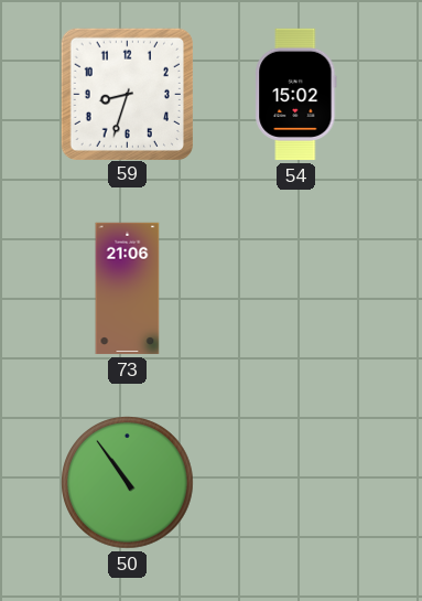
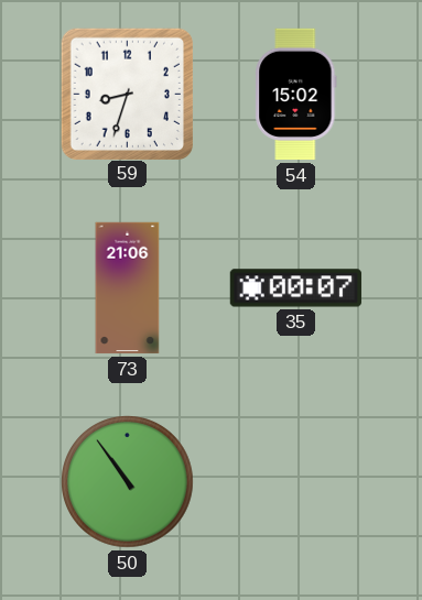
35: none -> 00:07 (296, 288)
